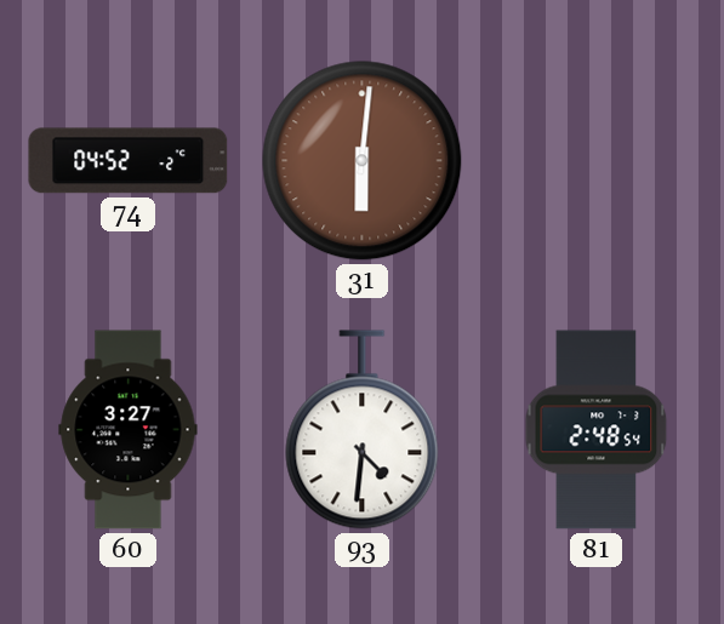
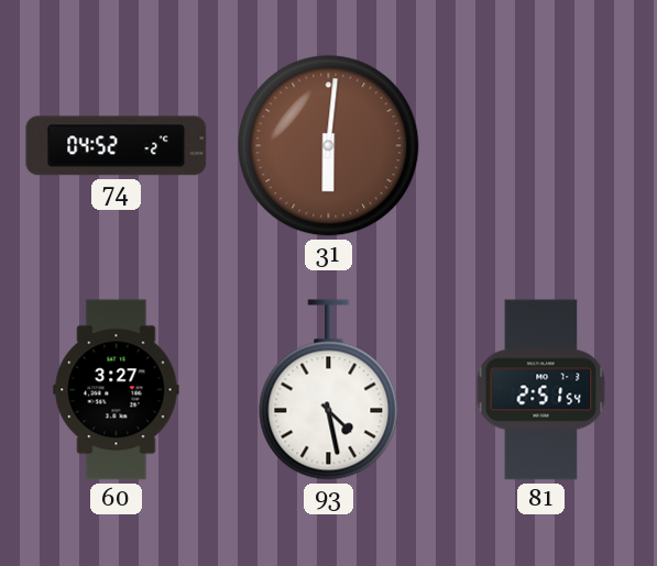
93: 4:31 -> 4:28 (329, 390)
81: 2:48 -> 2:51 (541, 390)
